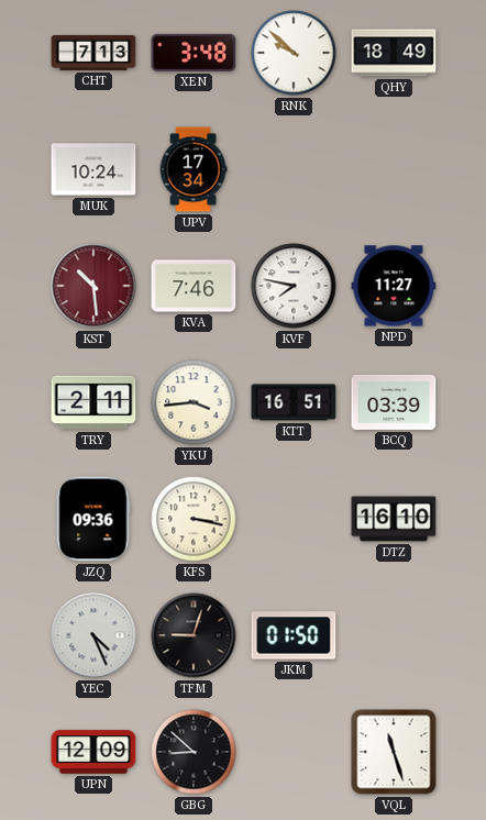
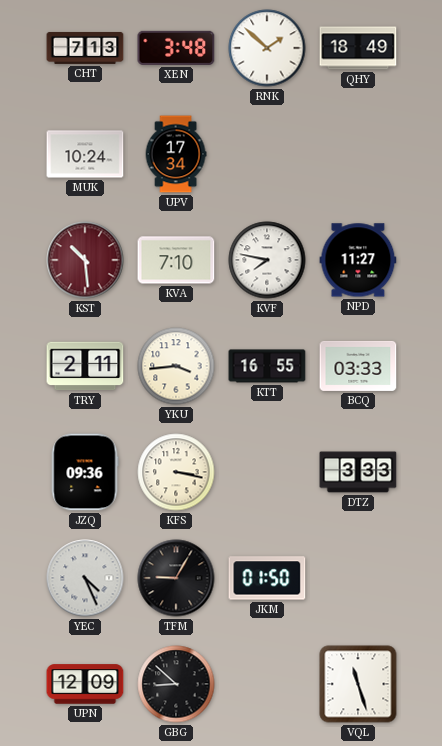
RNK: 9:52 -> 1:52 (267, 48)
KVA: 7:46 -> 7:10 (176, 260)
KTT: 16:51 -> 16:55 (267, 366)
BCQ: 03:39 -> 03:33 (358, 366)
DTZ: 16:10 -> 3:33 (358, 472)
TFM: 9:03 -> 9:05 (176, 578)
